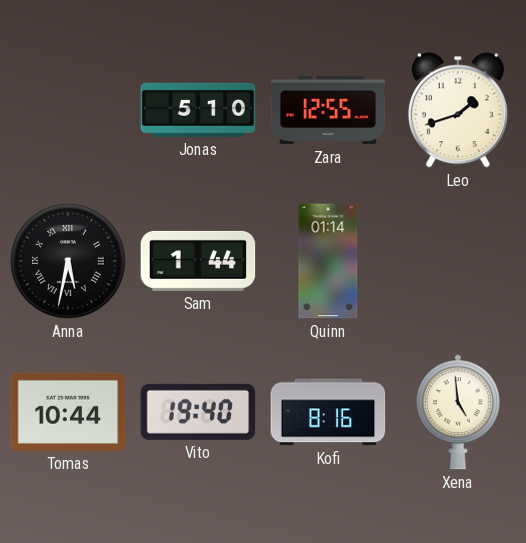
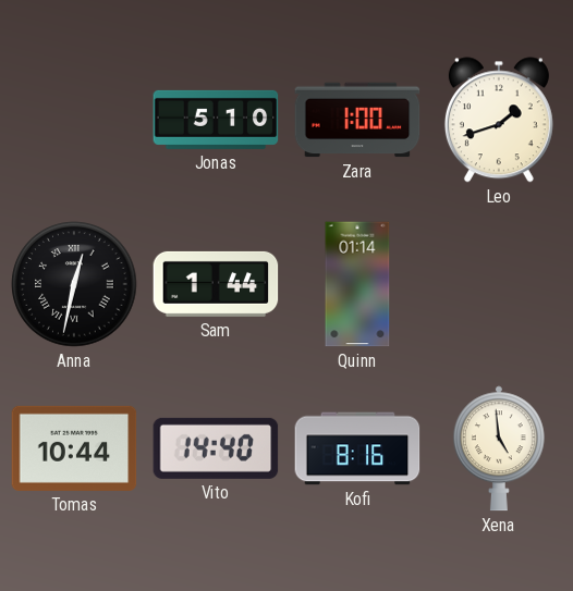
Zara: 12:55 -> 1:00 (357, 120)
Anna: 5:32 -> 12:32 (74, 284)
Vito: 19:40 -> 14:40 (216, 448)
